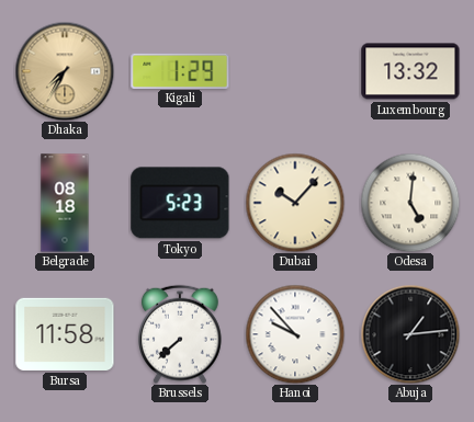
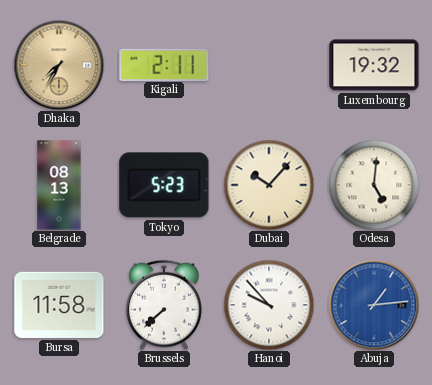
Kigali: 1:29 -> 2:11 (164, 64)
Luxembourg: 13:32 -> 19:32 (374, 65)
Belgrade: 08:18 -> 08:13 (59, 185)
Abuja dial: black -> blue (374, 305)
